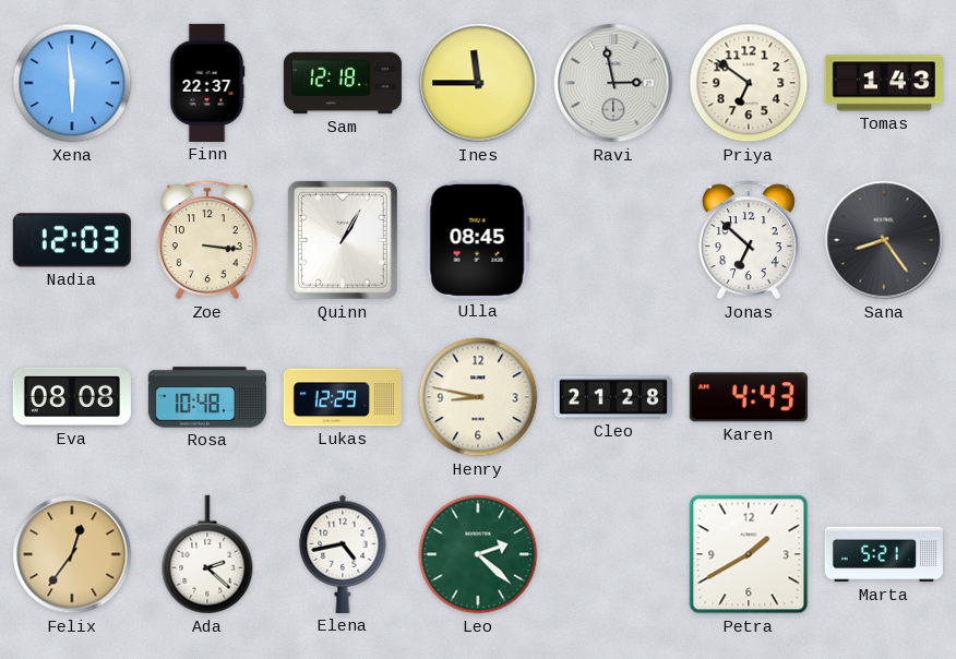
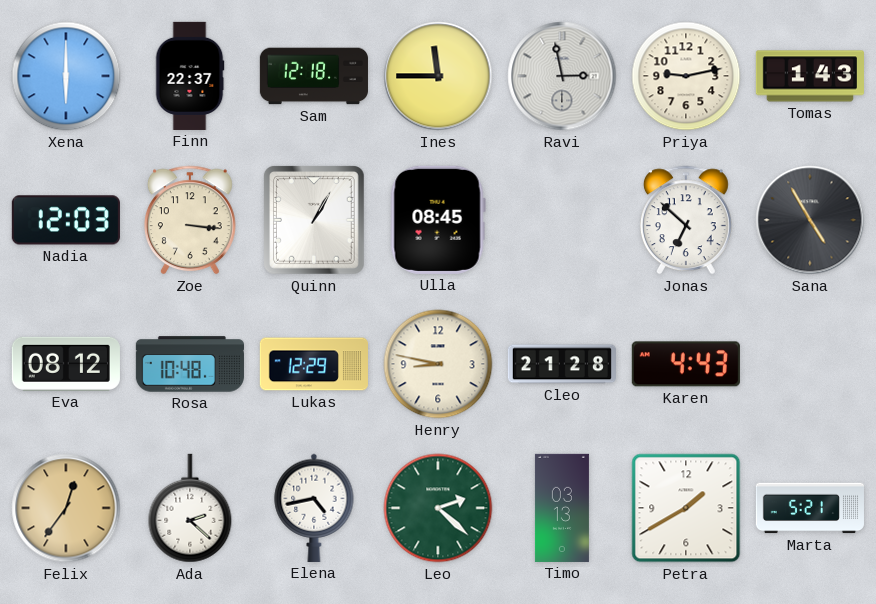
Xena: 5:59 -> 6:00 (66, 76)
Priya: 6:51 -> 9:13 (686, 76)
Sana: 8:24 -> 4:55 (810, 220)
Eva: 08:08 -> 08:12 (66, 364)
Timo: none -> 03:13 (562, 508)
